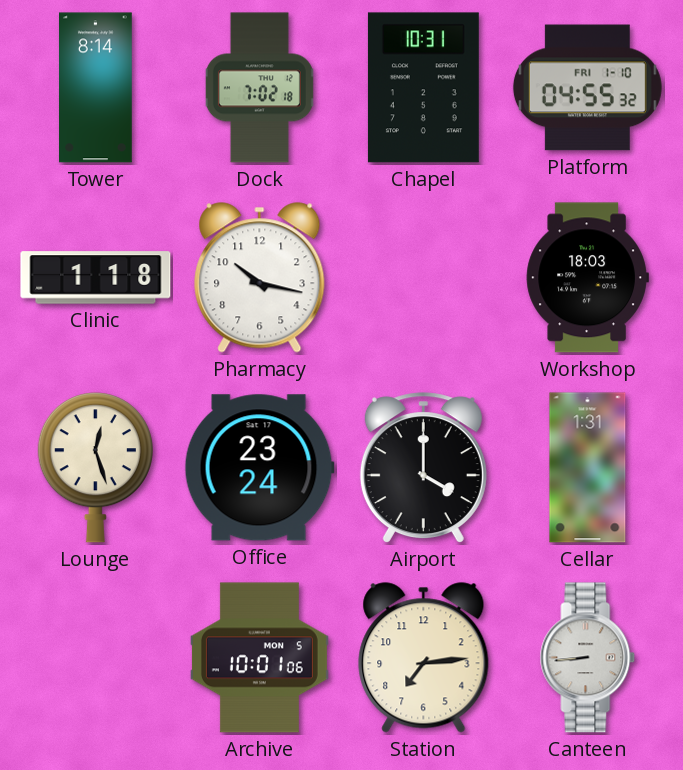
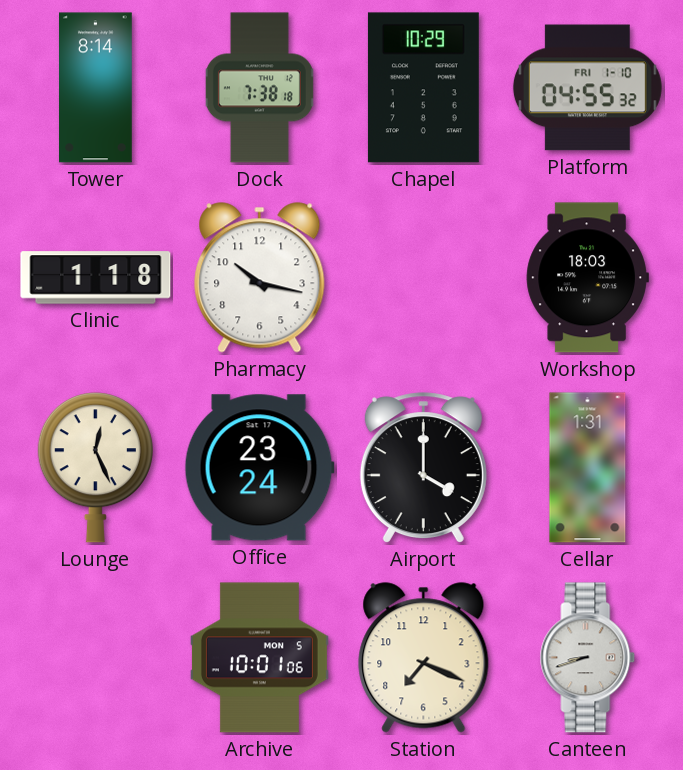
Dock: 7:02 -> 7:38 (259, 88)
Chapel: 10:31 -> 10:29 (423, 88)
Lounge: 12:27 -> 12:26 (95, 468)
Station: 7:14 -> 7:19 (424, 658)
Canteen: 8:44 -> 8:42 (588, 658)
